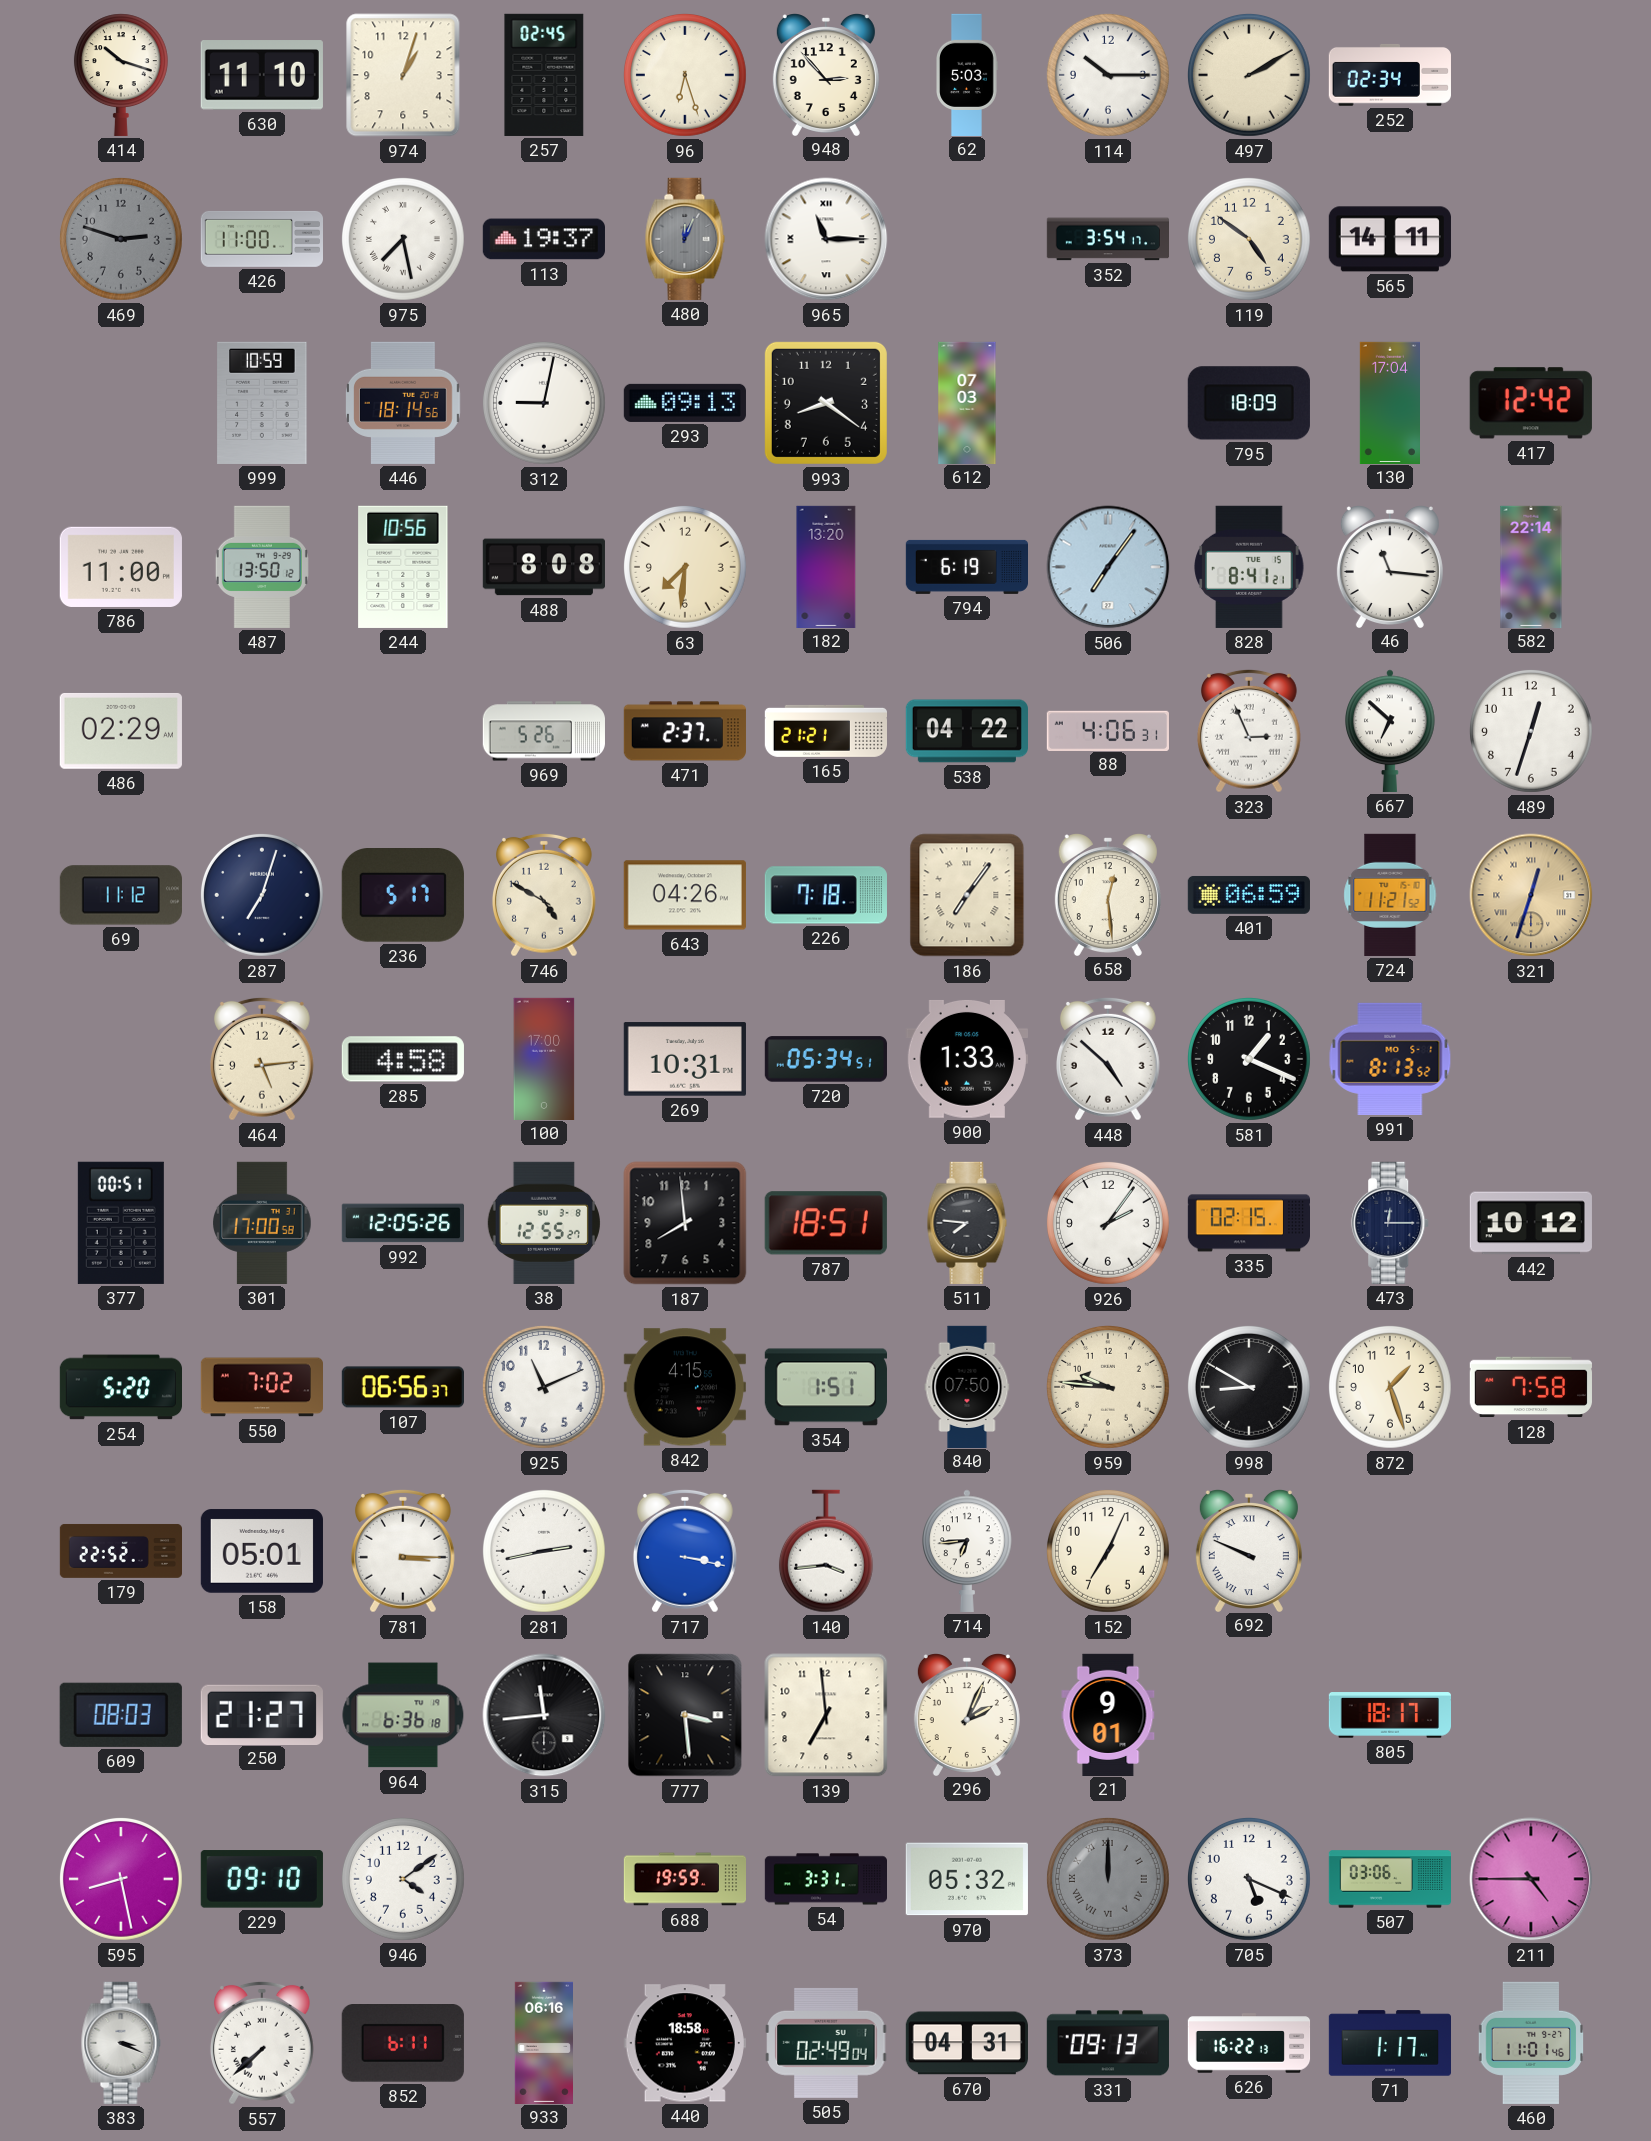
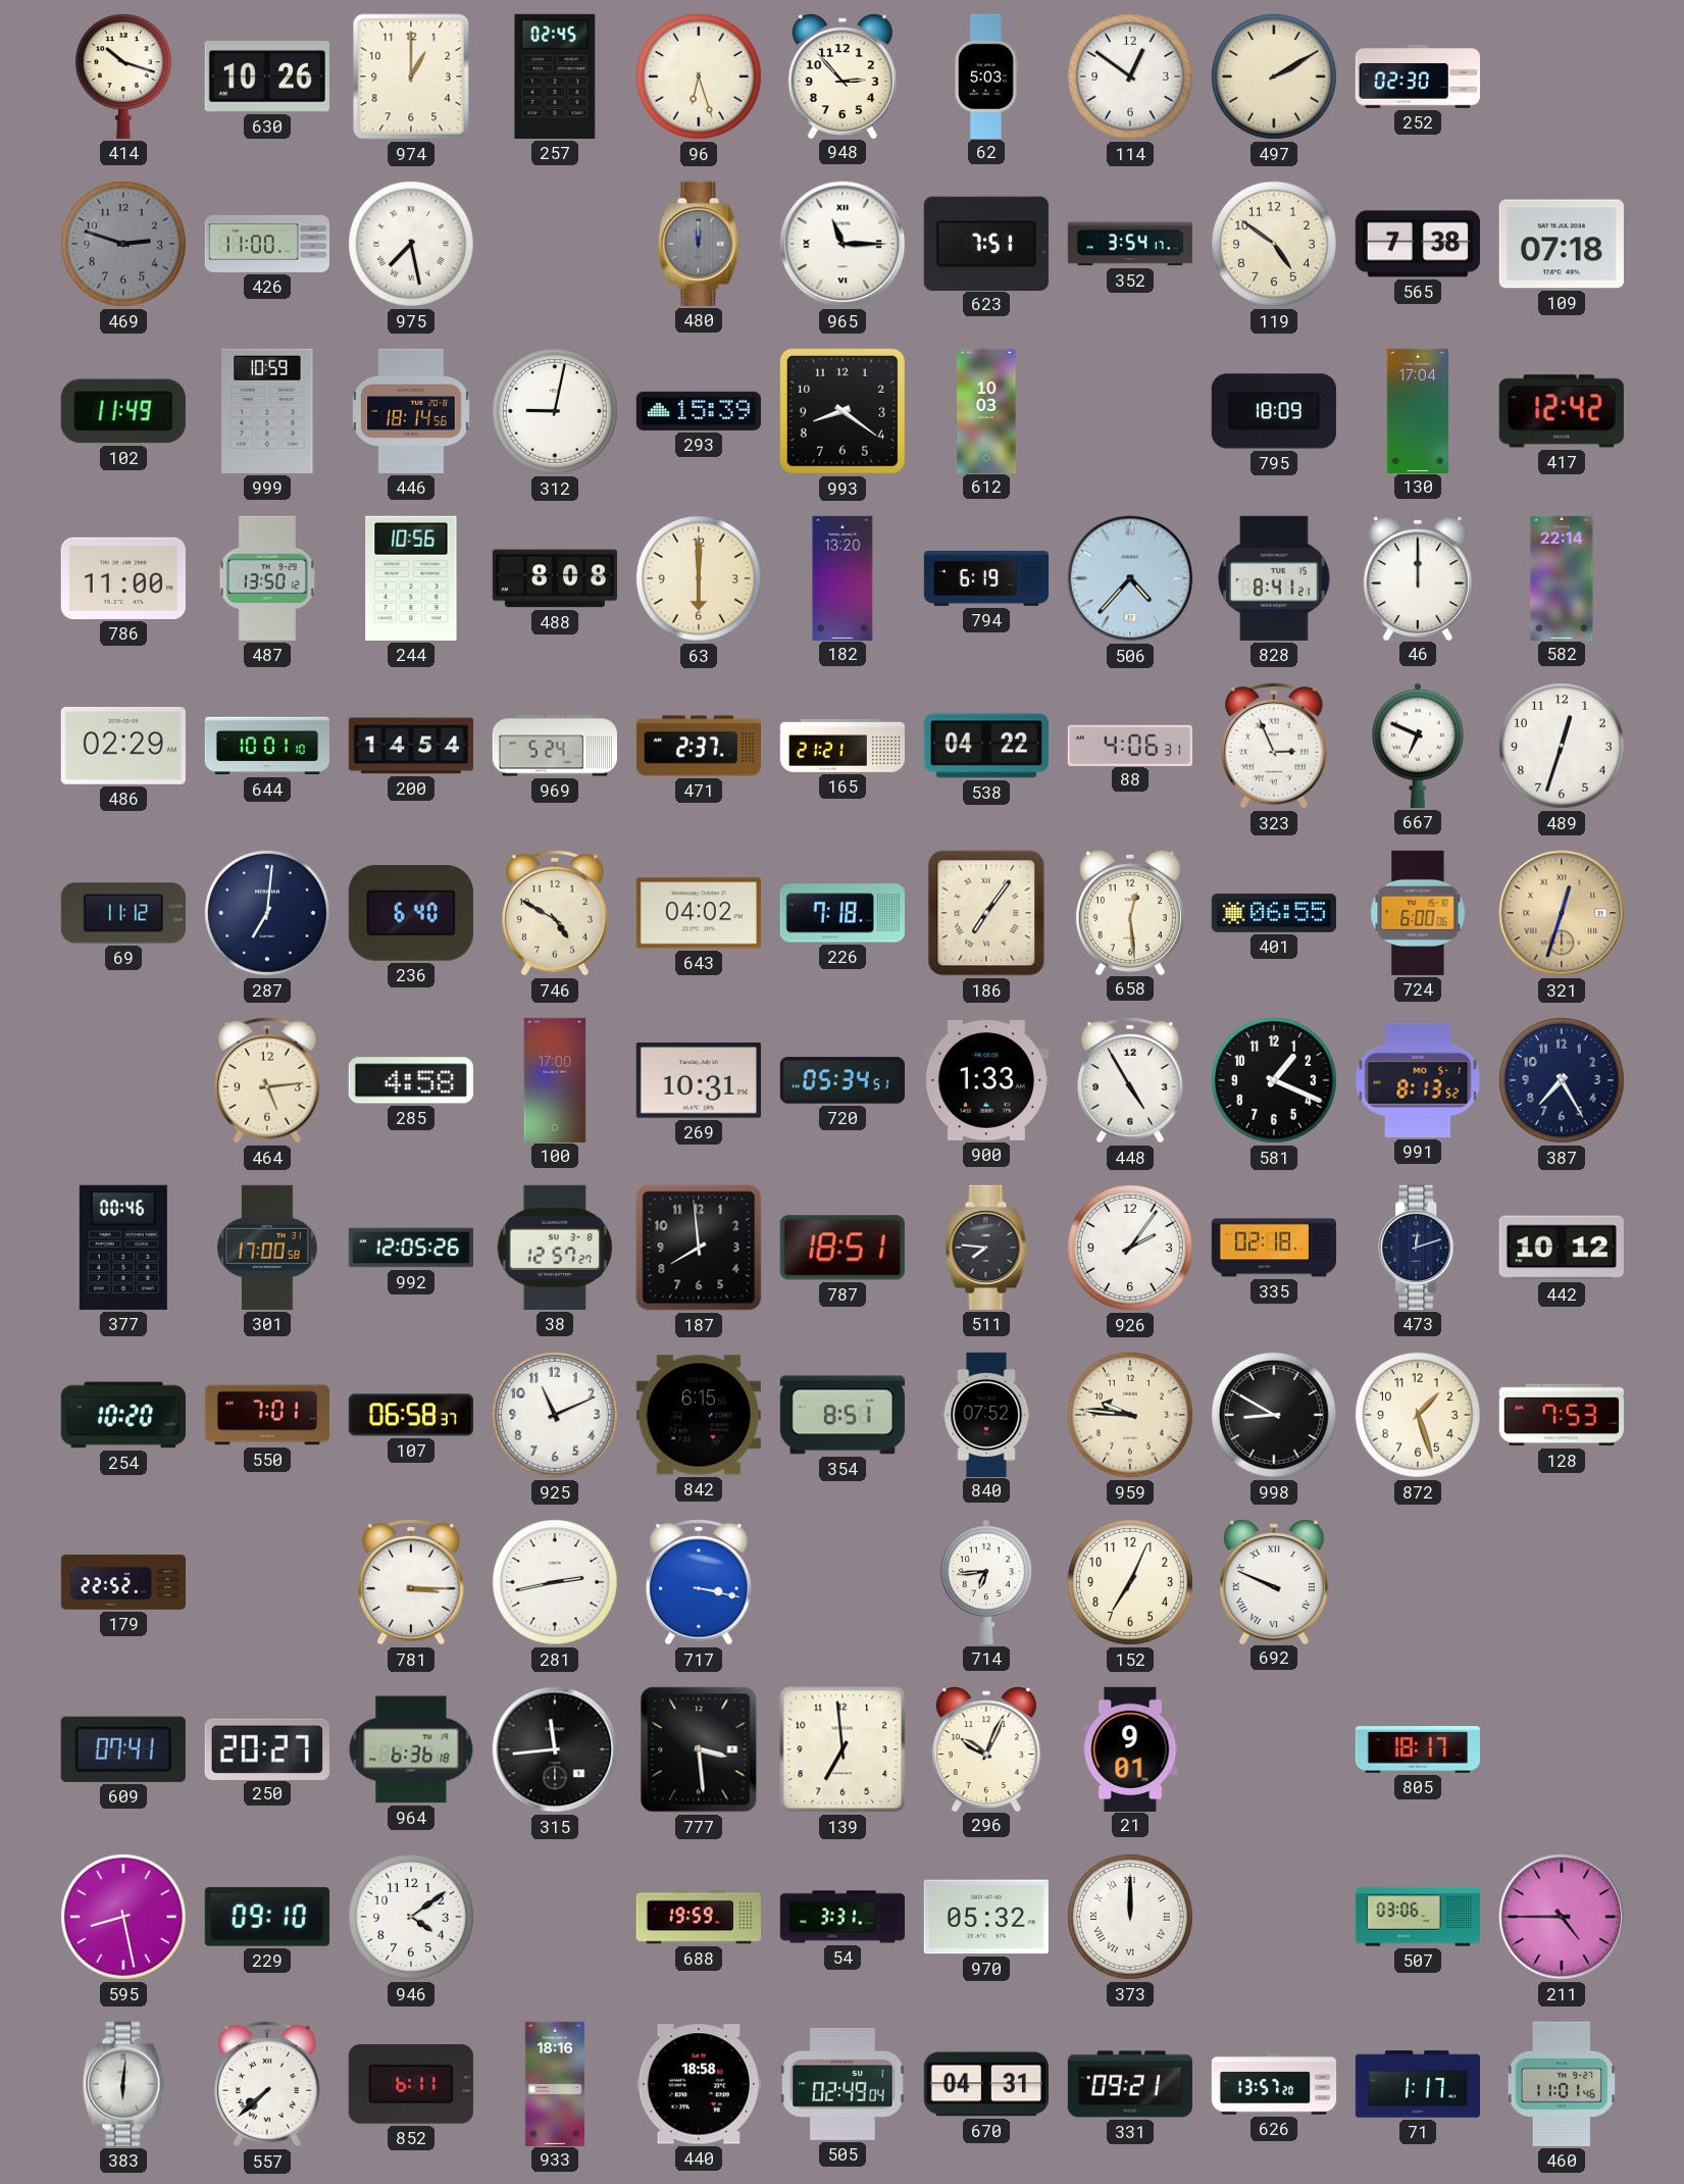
630: 11:10 -> 10:26 (267, 77)
974: 1:03 -> 1:00 (411, 77)
114: 10:15 -> 12:51 (1130, 77)
252: 02:34 -> 02:30 (1418, 77)
113: 19:37 -> none (544, 239)
480: 12:04 -> 12:00 (699, 244)
623: none -> 7:51 (986, 243)
565: 14:11 -> 7:38 (1418, 244)
109: none -> 07:18 (1562, 244)
102: none -> 11:49 (123, 411)
293: 09:13 -> 15:39 (699, 411)
612: 07:03 -> 10:03 (986, 410)
63: 7:31 -> 6:00 (699, 578)
506: 7:06 -> 4:37 (1130, 578)
46: 11:16 -> 12:00 (1418, 578)
644: none -> 10:01 (266, 746)
200: none -> 14:54 (411, 746)
969: 5:26 -> 5:24 (555, 746)
667: 6:52 -> 6:49 (1419, 746)
287: 7:03 -> 7:01 (267, 913)
236: 5:17 -> 6:40 (411, 914)
643: 04:26 -> 04:02 (699, 913)
401: 06:59 -> 06:55 (1274, 913)
724: 11:21 -> 6:00 (1418, 913)
448: 4:52 -> 4:55 (1130, 1080)
387: none -> 7:25 (1562, 1080)
377: 00:51 -> 00:46 (123, 1248)
38: 12:55 -> 12:57 (555, 1248)
335: 02:15 -> 02:18 (1273, 1248)
473: 12:15 -> 12:12 (1419, 1248)
254: 5:20 -> 10:20 (122, 1415)
550: 7:02 -> 7:01 (266, 1415)
107: 06:56 -> 06:58 (411, 1415)
842: 4:15 -> 6:15 (699, 1415)
354: 1:51 -> 8:51 (843, 1415)
840: 07:50 -> 07:52 (986, 1414)
128: 7:58 -> 7:53 (1562, 1415)
158: 05:01 -> none (262, 1551)
140: 3:44 -> none (826, 1551)
609: 08:03 -> 07:41 (123, 1749)
250: 21:27 -> 20:27 (267, 1748)
296: 2:04 -> 10:04 (986, 1749)
373 dial: grey -> white (1130, 1917)
705: 5:19 -> none (1249, 1879)
383: 3:19 -> 6:01 (123, 2084)
933: 06:16 -> 18:16 (554, 2083)
331: 09:13 -> 09:21 (1130, 2084)
626: 16:22 -> 13:57 (1274, 2084)
